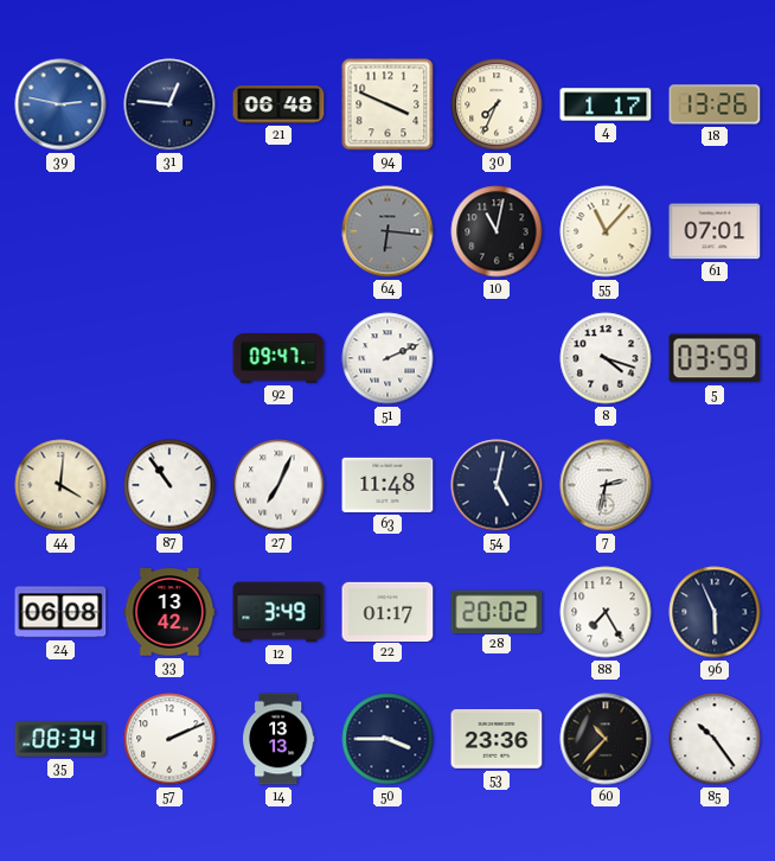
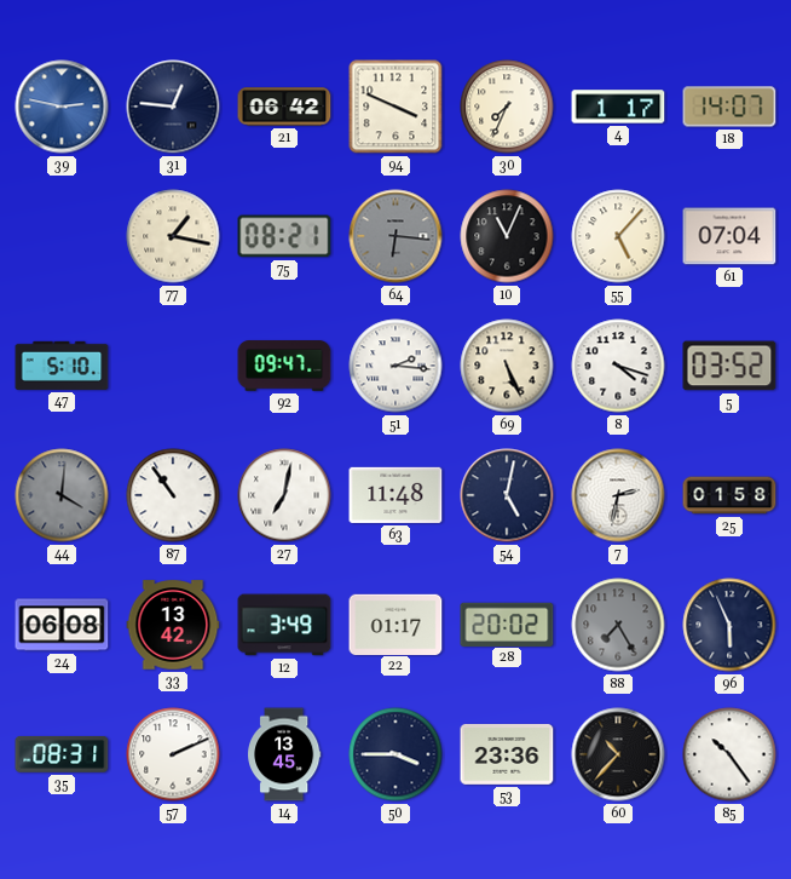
21: 06:48 -> 06:42 (284, 107)
18: 13:26 -> 14:07 (729, 107)
77: none -> 1:17 (173, 236)
75: none -> 08:21 (284, 236)
10: 11:02 -> 11:04 (507, 236)
55: 11:07 -> 5:07 (618, 236)
61: 07:01 -> 07:04 (729, 236)
47: none -> 5:10 (62, 366)
51: 2:11 -> 2:16 (395, 366)
69: none -> 5:26 (507, 366)
5: 03:59 -> 03:52 (729, 366)
44 dial: cream -> grey (62, 495)
27: 7:04 -> 7:02 (284, 495)
25: none -> 01:58 (729, 495)
88 dial: white -> grey (618, 625)
35: 08:34 -> 08:31 (62, 754)
14: 13:13 -> 13:45 (285, 754)
